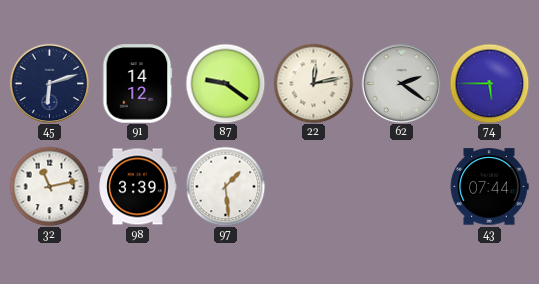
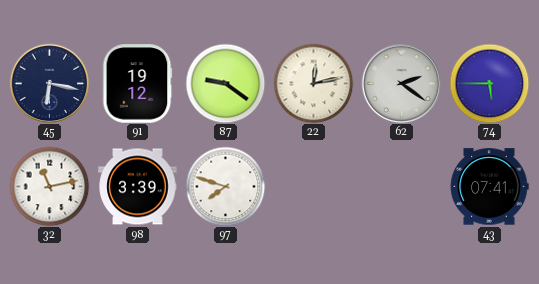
45: 6:12 -> 6:17 (49, 83)
91: 14:12 -> 19:12 (138, 84)
97: 1:29 -> 7:48 (225, 186)
43: 07:44 -> 07:41 (489, 187)
